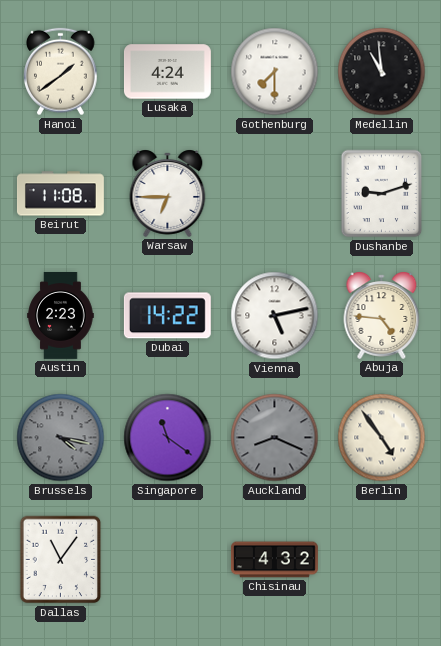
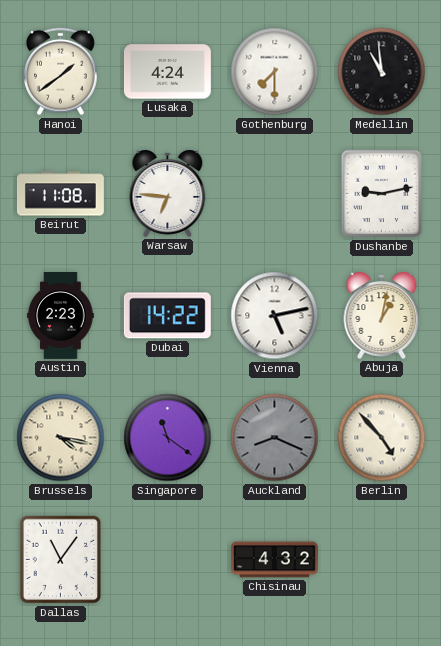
Warsaw: 6:45 -> 6:46 (168, 193)
Dushanbe: 9:12 -> 9:13 (382, 194)
Abuja: 4:46 -> 1:02 (382, 315)
Brussels dial: grey -> cream (61, 438)
Berlin: 4:54 -> 4:53 (382, 438)
